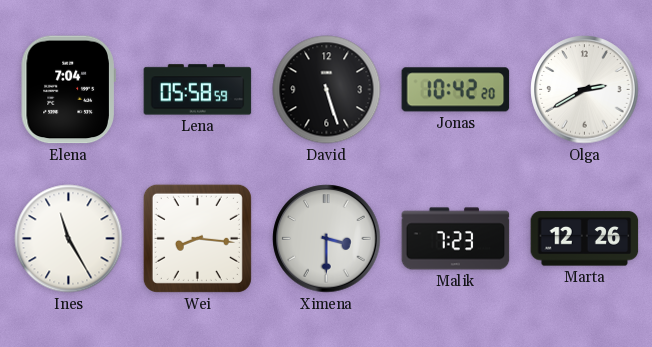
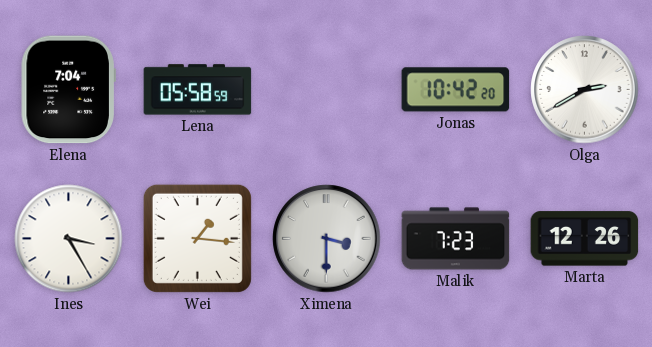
David: 5:27 -> none (327, 90)
Ines: 11:25 -> 3:25 (69, 239)
Wei: 8:16 -> 1:16 (197, 238)
